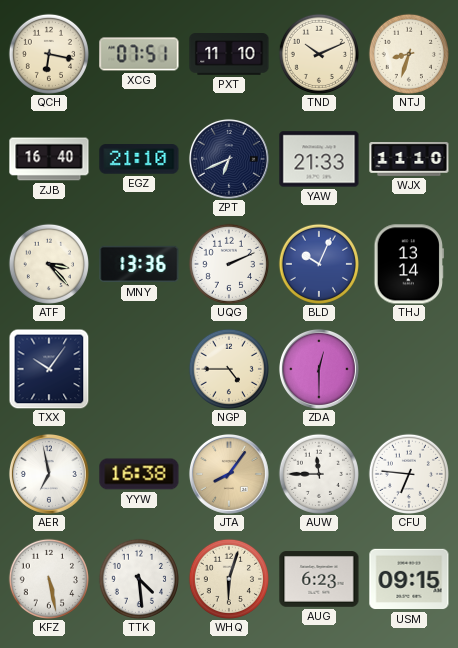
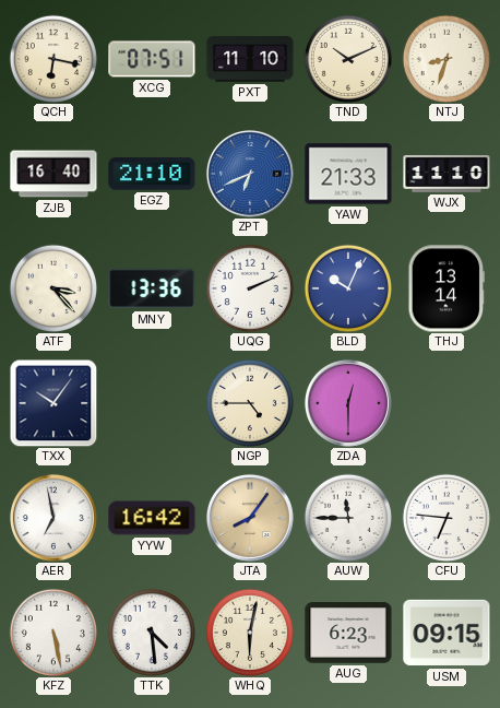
ZPT dial: navy -> blue (250, 174)
YYW: 16:38 -> 16:42 (152, 518)
WHQ: 6:03 -> 6:02 (250, 633)
